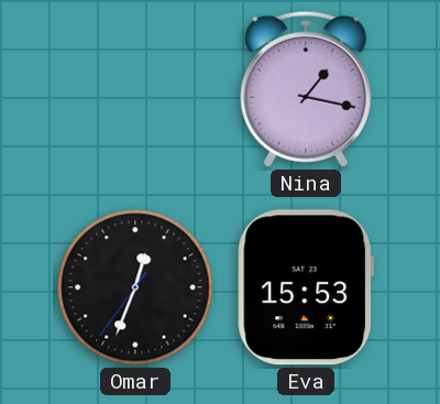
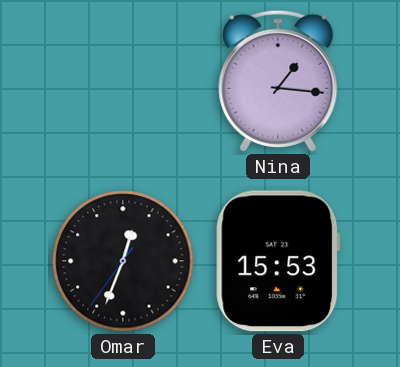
Nina: 1:17 -> 1:16 (278, 81)
